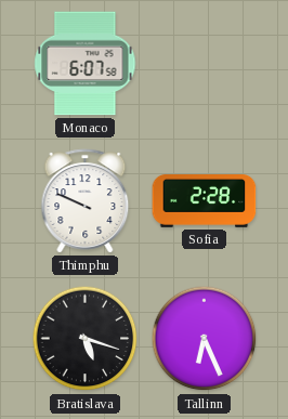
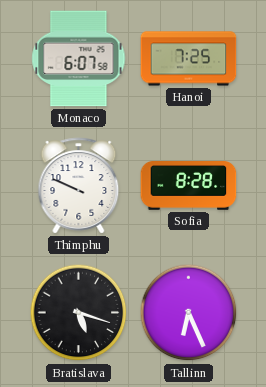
Hanoi: none -> 7:25 (189, 59)
Sofia: 2:28 -> 8:28 (189, 186)
